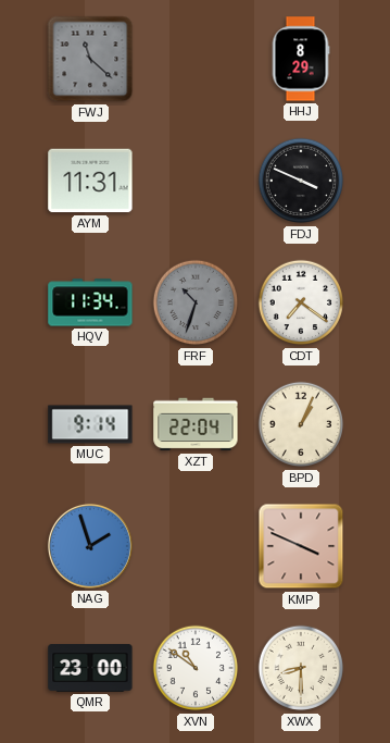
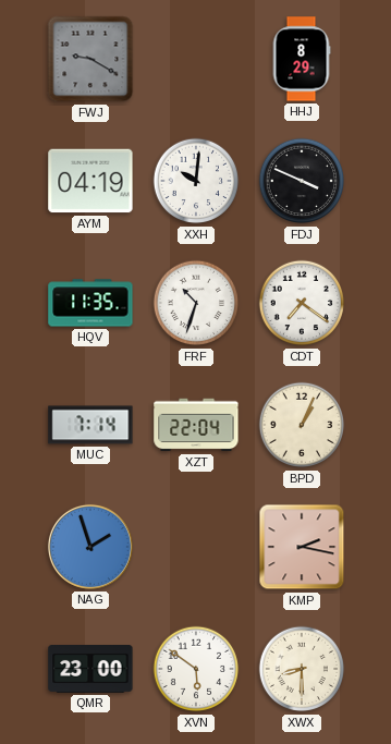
FWJ: 11:22 -> 9:20 (90, 59)
AYM: 11:31 -> 04:19 (90, 181)
XXH: none -> 10:01 (196, 181)
HQV: 11:34 -> 11:35 (90, 303)
FRF dial: grey -> white (196, 303)
MUC: 9:14 -> 7:14 (90, 425)
KMP: 3:49 -> 2:17 (302, 547)
XVN: 10:51 -> 5:51 (196, 669)
